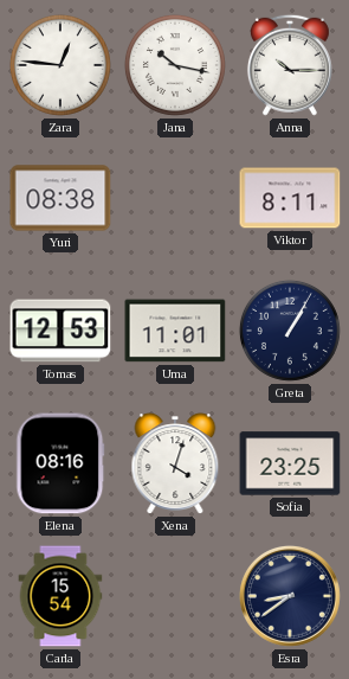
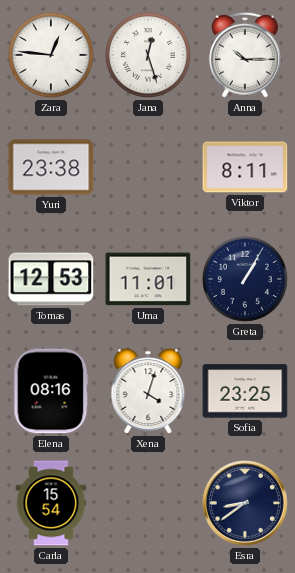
Jana: 10:17 -> 12:27 (148, 55)
Yuri: 08:38 -> 23:38 (51, 167)
